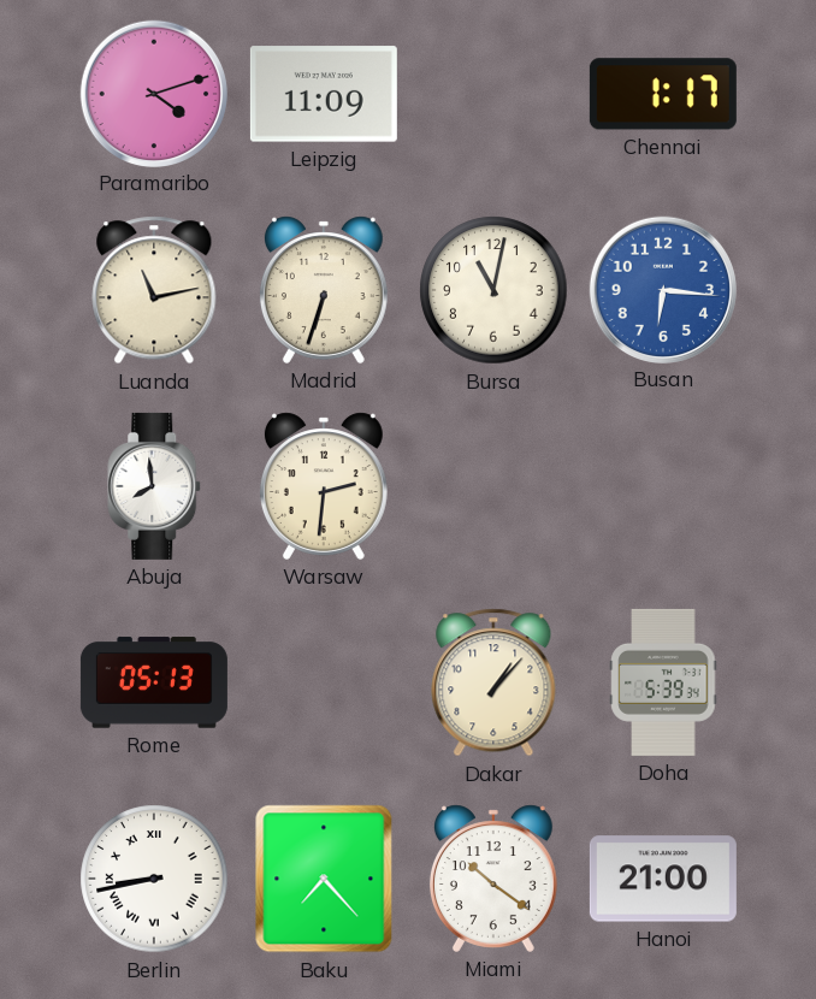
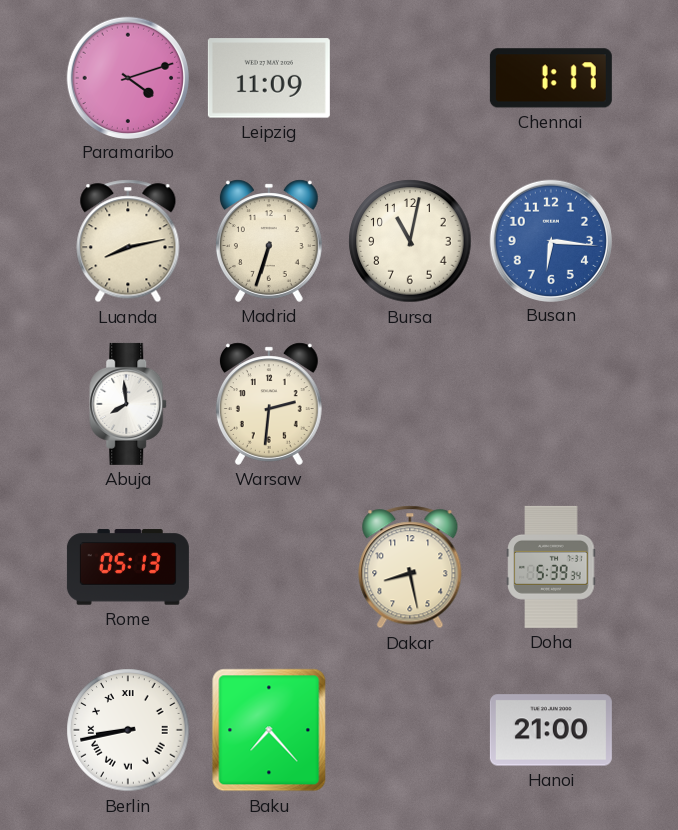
Luanda: 11:13 -> 8:13 (128, 241)
Dakar: 1:07 -> 8:28 (410, 567)
Miami: 10:21 -> none (493, 879)
